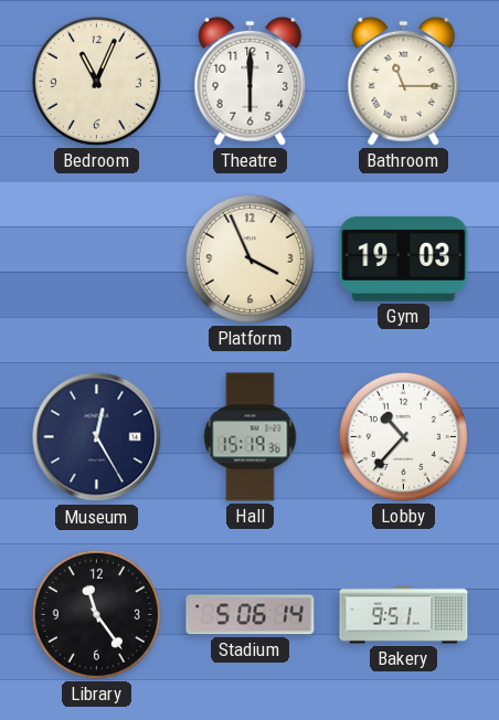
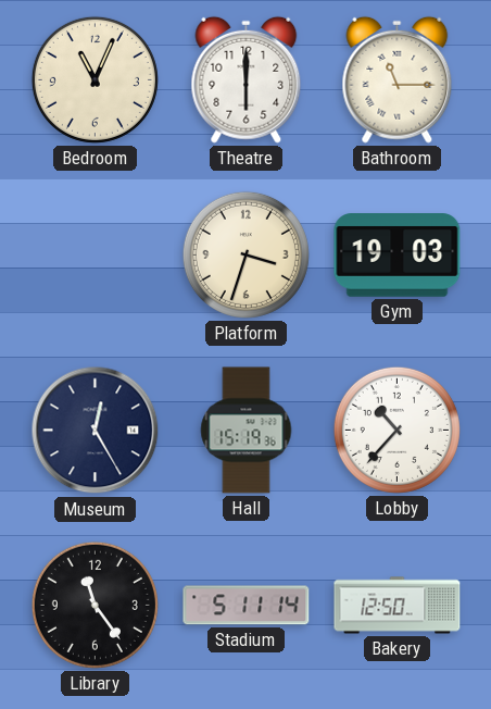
Platform: 3:56 -> 3:33 (246, 254)
Stadium: 5:06 -> 5:11 (247, 606)
Bakery: 9:51 -> 12:50 (398, 606)
